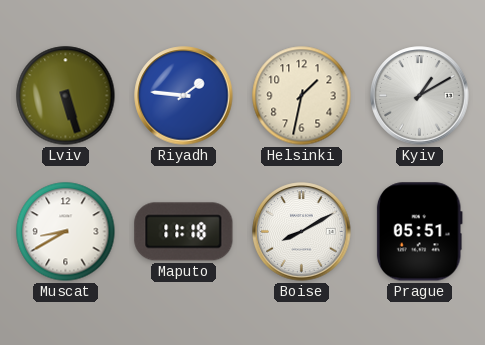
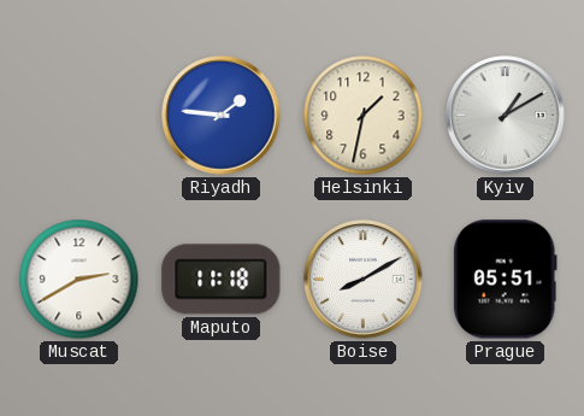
Lviv: 5:27 -> none (66, 96)
Muscat: 8:40 -> 2:40 (79, 280)
